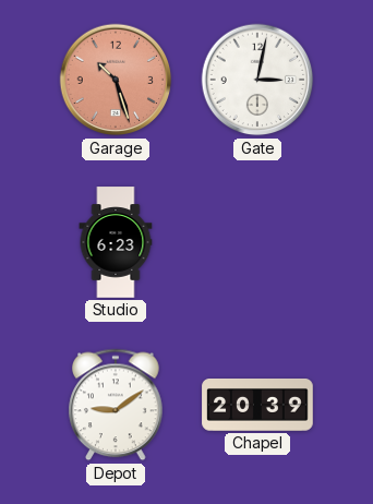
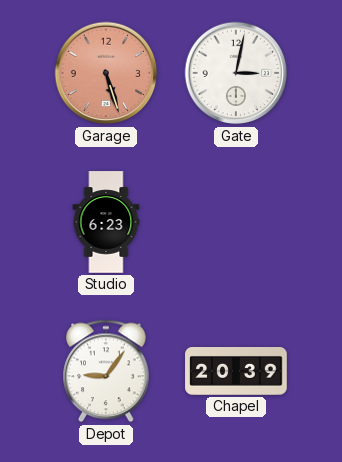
Garage: 10:27 -> 5:27 (106, 73)
Depot: 9:09 -> 9:06 (106, 371)
